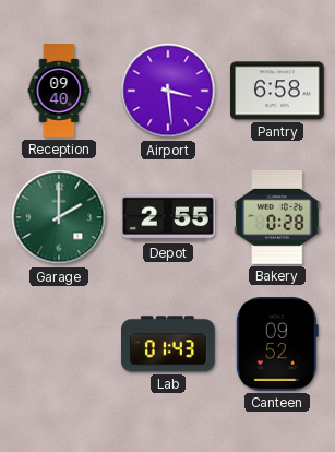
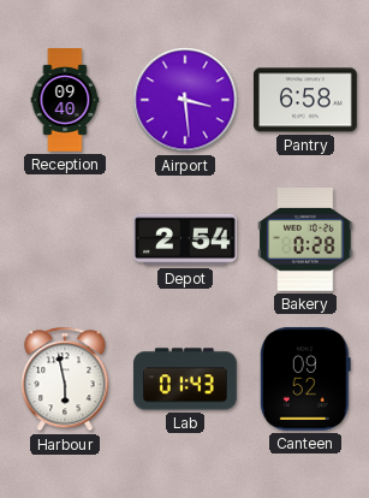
Garage: 2:00 -> none (59, 217)
Depot: 2:55 -> 2:54 (186, 239)
Harbour: none -> 5:58 (65, 379)
